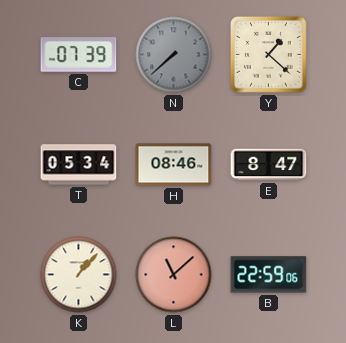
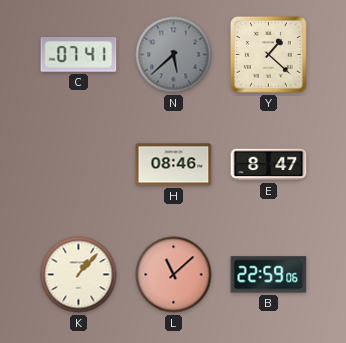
C: 07:39 -> 07:41 (79, 55)
N: 7:38 -> 5:38 (174, 55)
T: 05:34 -> none (79, 165)
